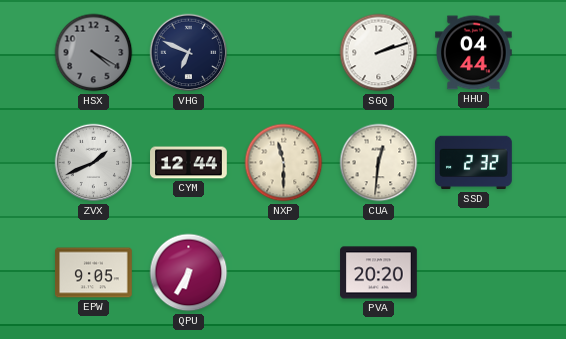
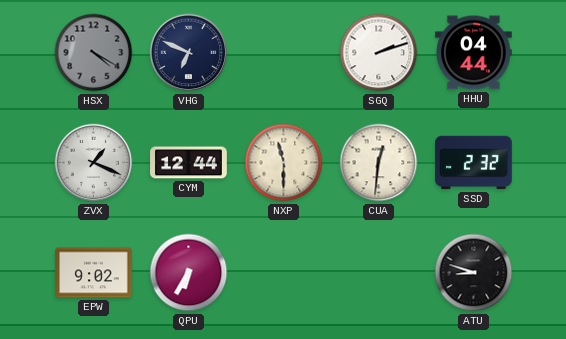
ZVX: 1:41 -> 1:19 (94, 163)
EPW: 9:05 -> 9:02 (94, 273)
PVA: 20:20 -> none (379, 273)
ATU: none -> 8:48 (474, 273)
